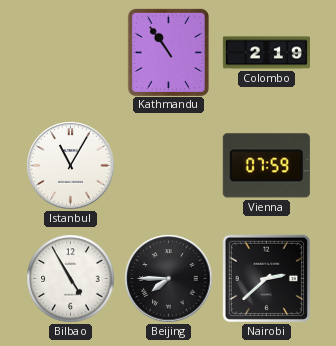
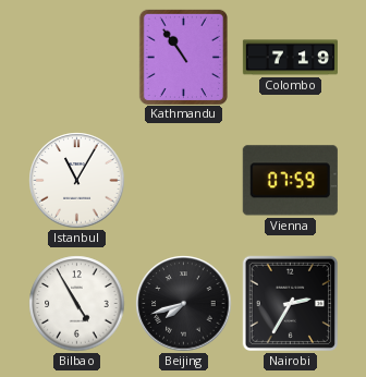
Colombo: 2:19 -> 7:19 (290, 58)
Beijing: 7:45 -> 7:42 (184, 304)
Nairobi: 2:38 -> 2:35 (290, 303)
